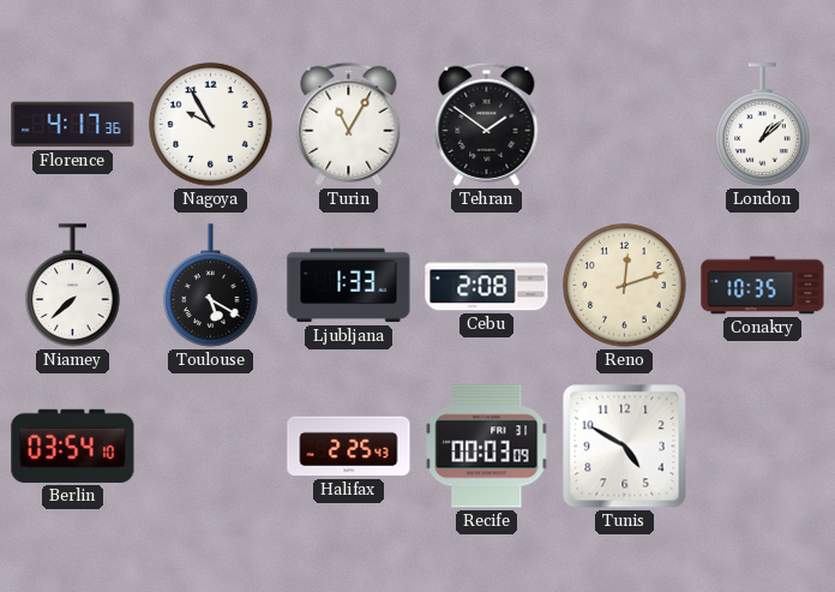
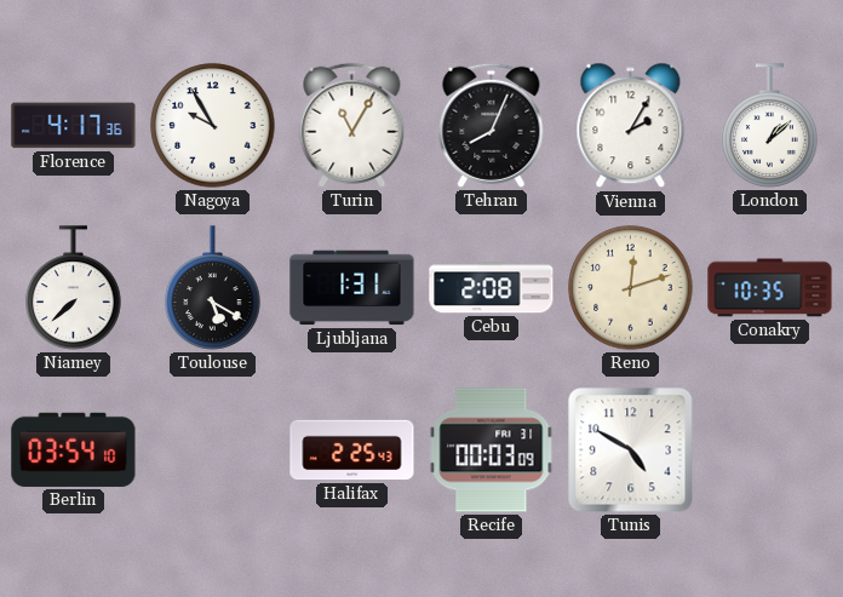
Tehran: 1:51 -> 8:04 (492, 125)
Vienna: none -> 2:05 (631, 126)
Ljubljana: 1:33 -> 1:31 (352, 288)
